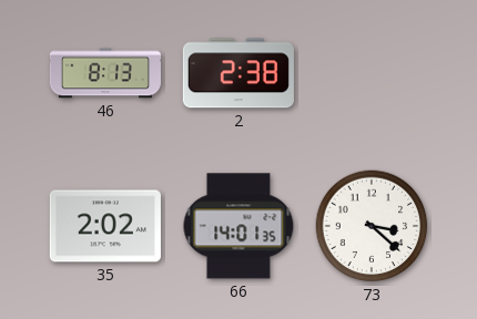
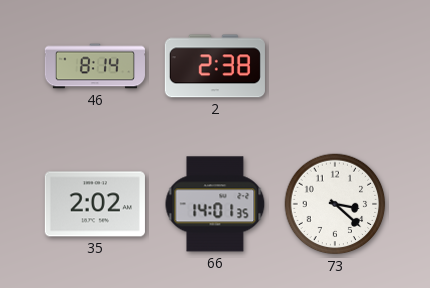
46: 8:13 -> 8:14 (95, 66)
